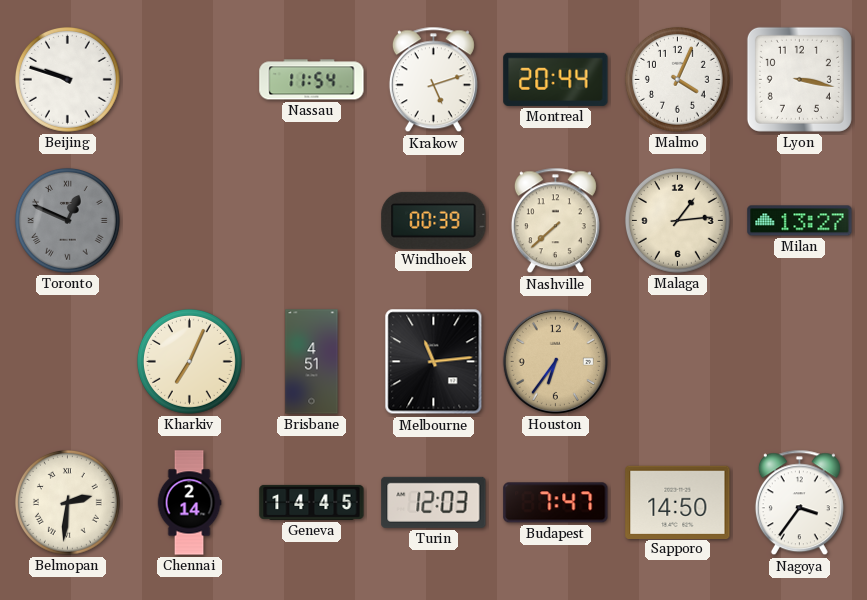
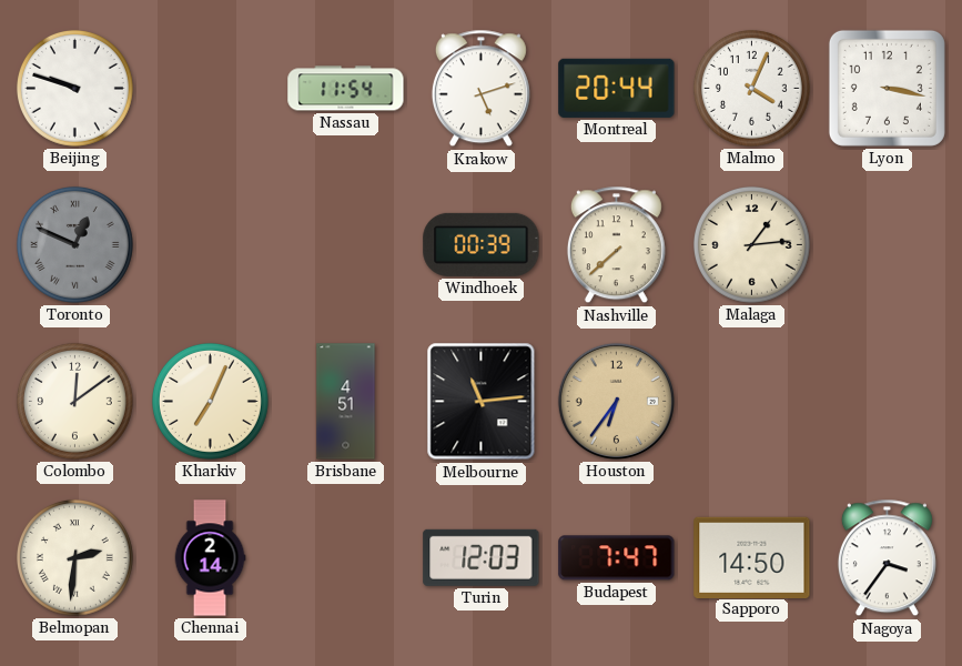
Milan: 13:27 -> none (800, 221)
Colombo: none -> 12:09 (74, 401)
Geneva: 14:45 -> none (312, 502)
